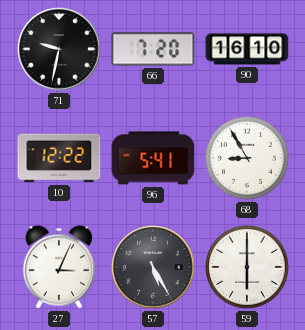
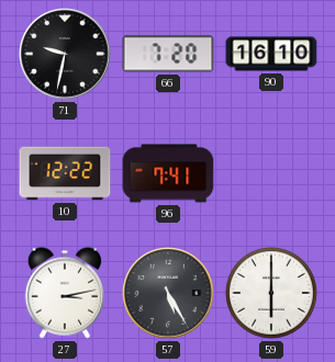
96: 5:41 -> 7:41 (168, 173)
68: 8:55 -> none (248, 159)
27: 3:04 -> 3:13 (64, 293)
